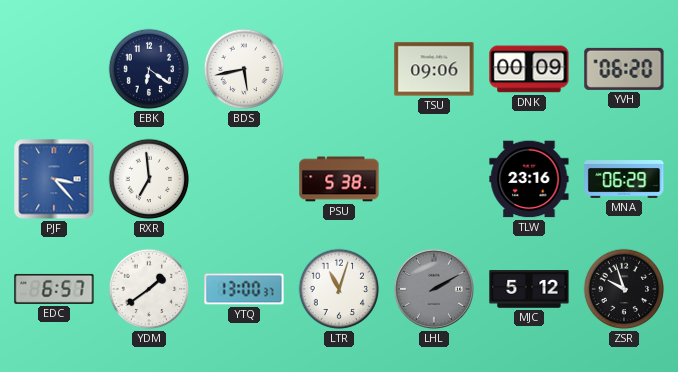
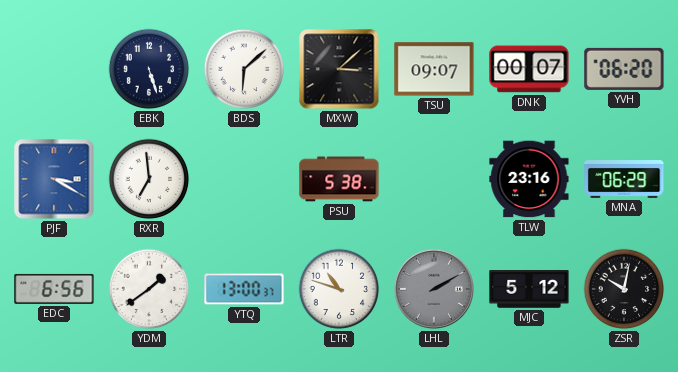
EBK: 6:21 -> 5:27 (149, 69)
BDS: 5:43 -> 6:08 (244, 69)
MXW: none -> 3:08 (339, 69)
TSU: 09:06 -> 09:07 (434, 69)
DNK: 00:09 -> 00:07 (529, 69)
PJF: 3:23 -> 3:20 (54, 179)
EDC: 6:57 -> 6:56 (54, 289)
LTR: 11:03 -> 10:48 (339, 289)
ZSR: 9:57 -> 10:02 (624, 289)
